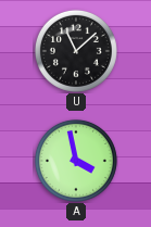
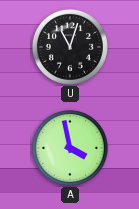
U: 11:08 -> 11:03 (70, 47)
